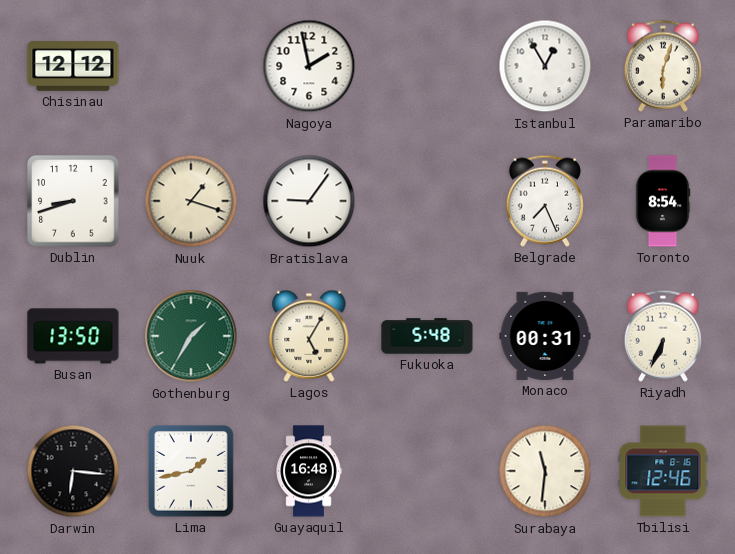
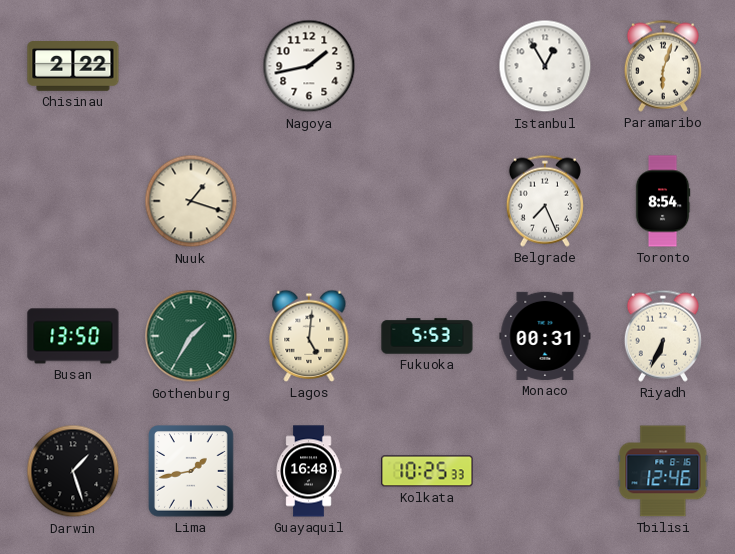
Chisinau: 12:12 -> 2:22 (73, 67)
Nagoya: 1:58 -> 1:43 (309, 66)
Dublin: 8:42 -> none (73, 201)
Bratislava: 9:06 -> none (309, 201)
Lagos: 5:05 -> 5:01 (309, 336)
Fukuoka: 5:48 -> 5:53 (427, 336)
Darwin: 6:16 -> 1:27 (73, 471)
Kolkata: none -> 10:25 (427, 471)
Surabaya: 11:31 -> none (545, 471)
